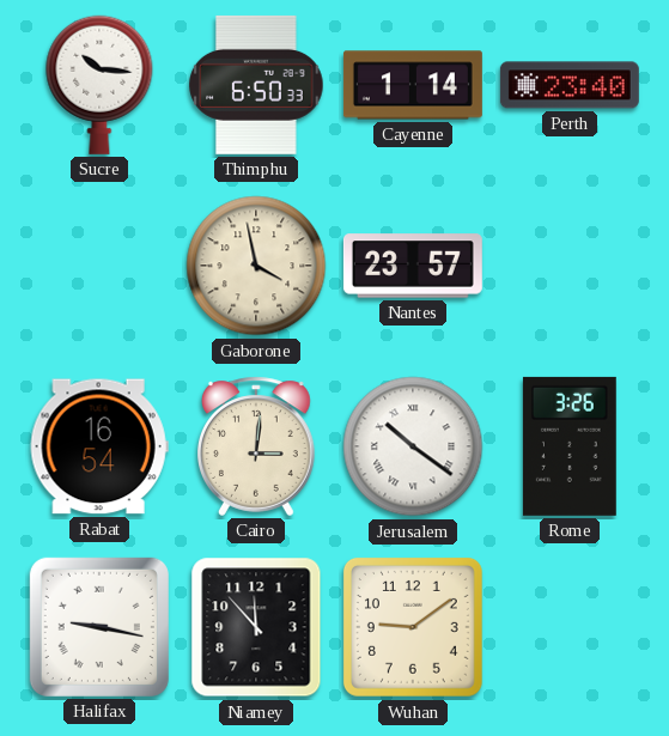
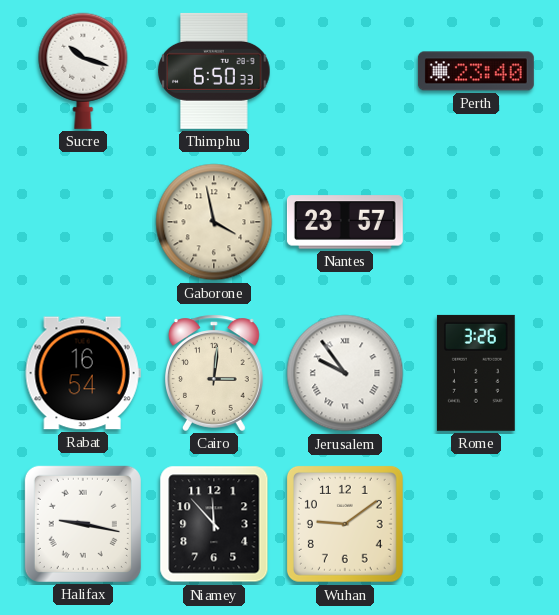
Sucre: 10:16 -> 10:18 (83, 71)
Cayenne: 1:14 -> none (413, 85)
Jerusalem: 10:21 -> 9:54 (345, 373)
